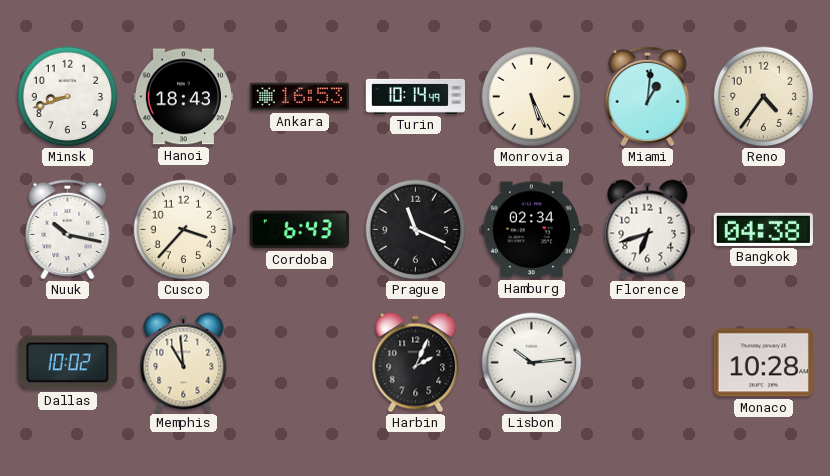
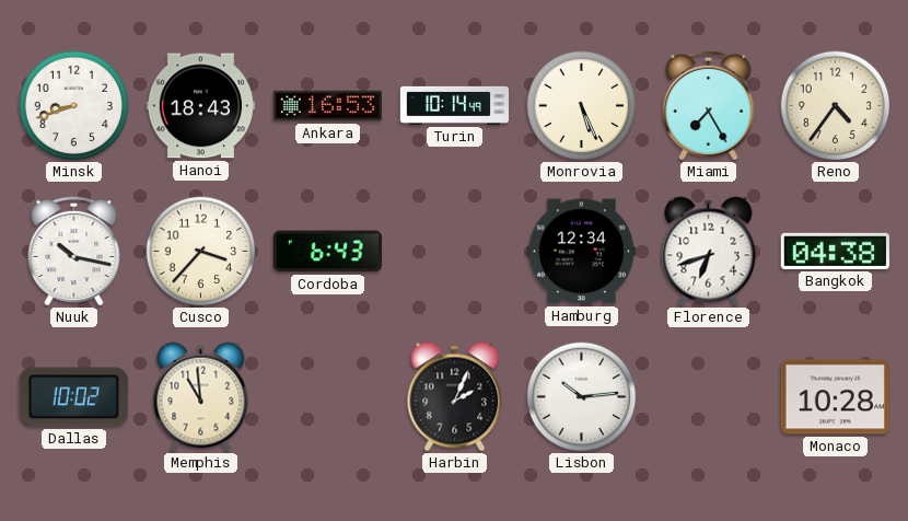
Miami: 1:01 -> 7:25 (709, 105)
Prague: 11:19 -> none (416, 230)
Hamburg: 02:34 -> 12:34 (581, 252)
